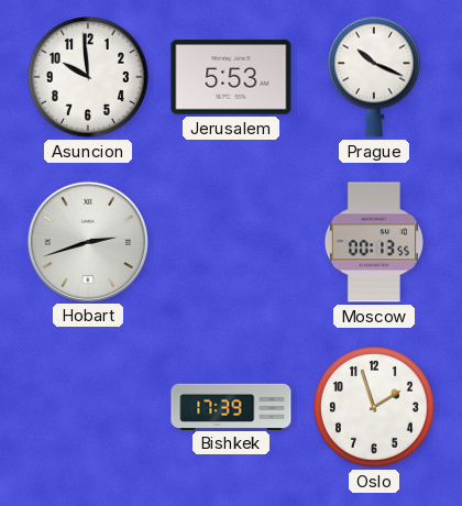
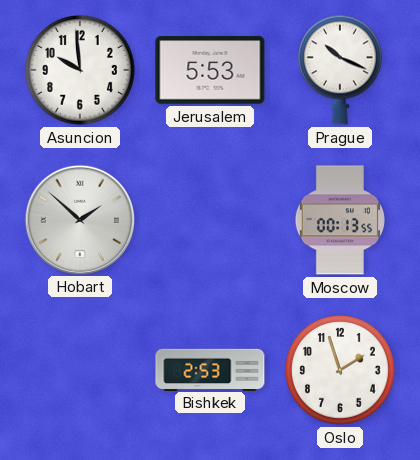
Hobart: 2:42 -> 1:52 (79, 219)
Bishkek: 17:39 -> 2:53 (210, 369)
